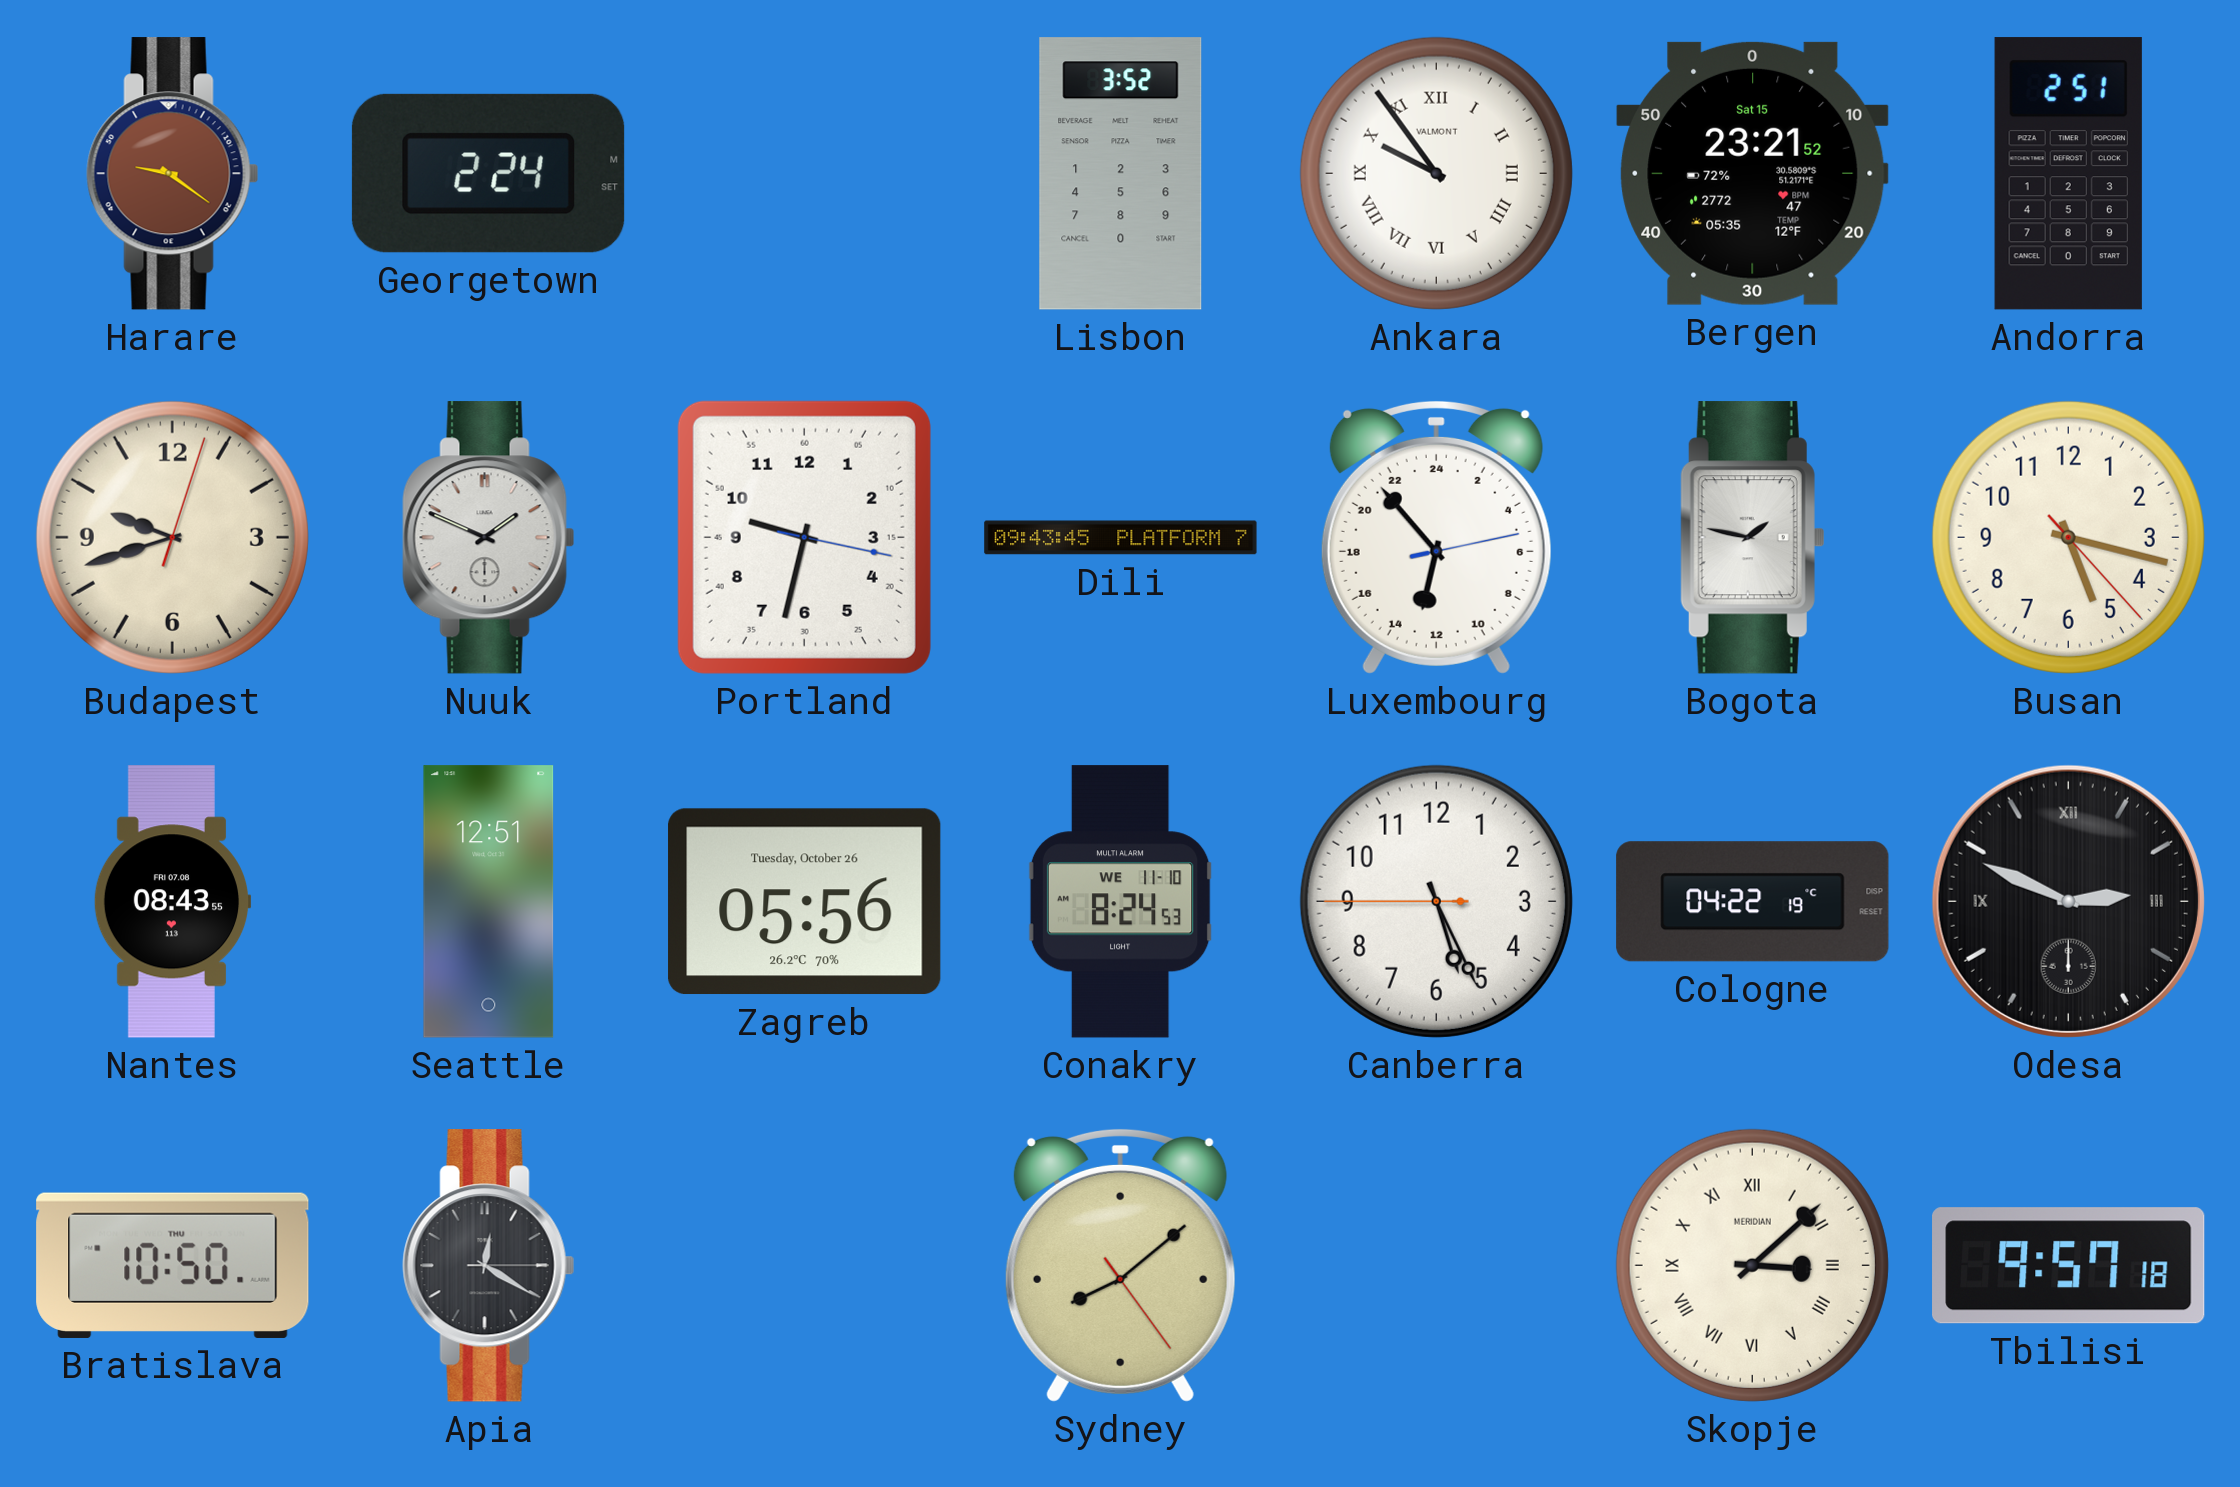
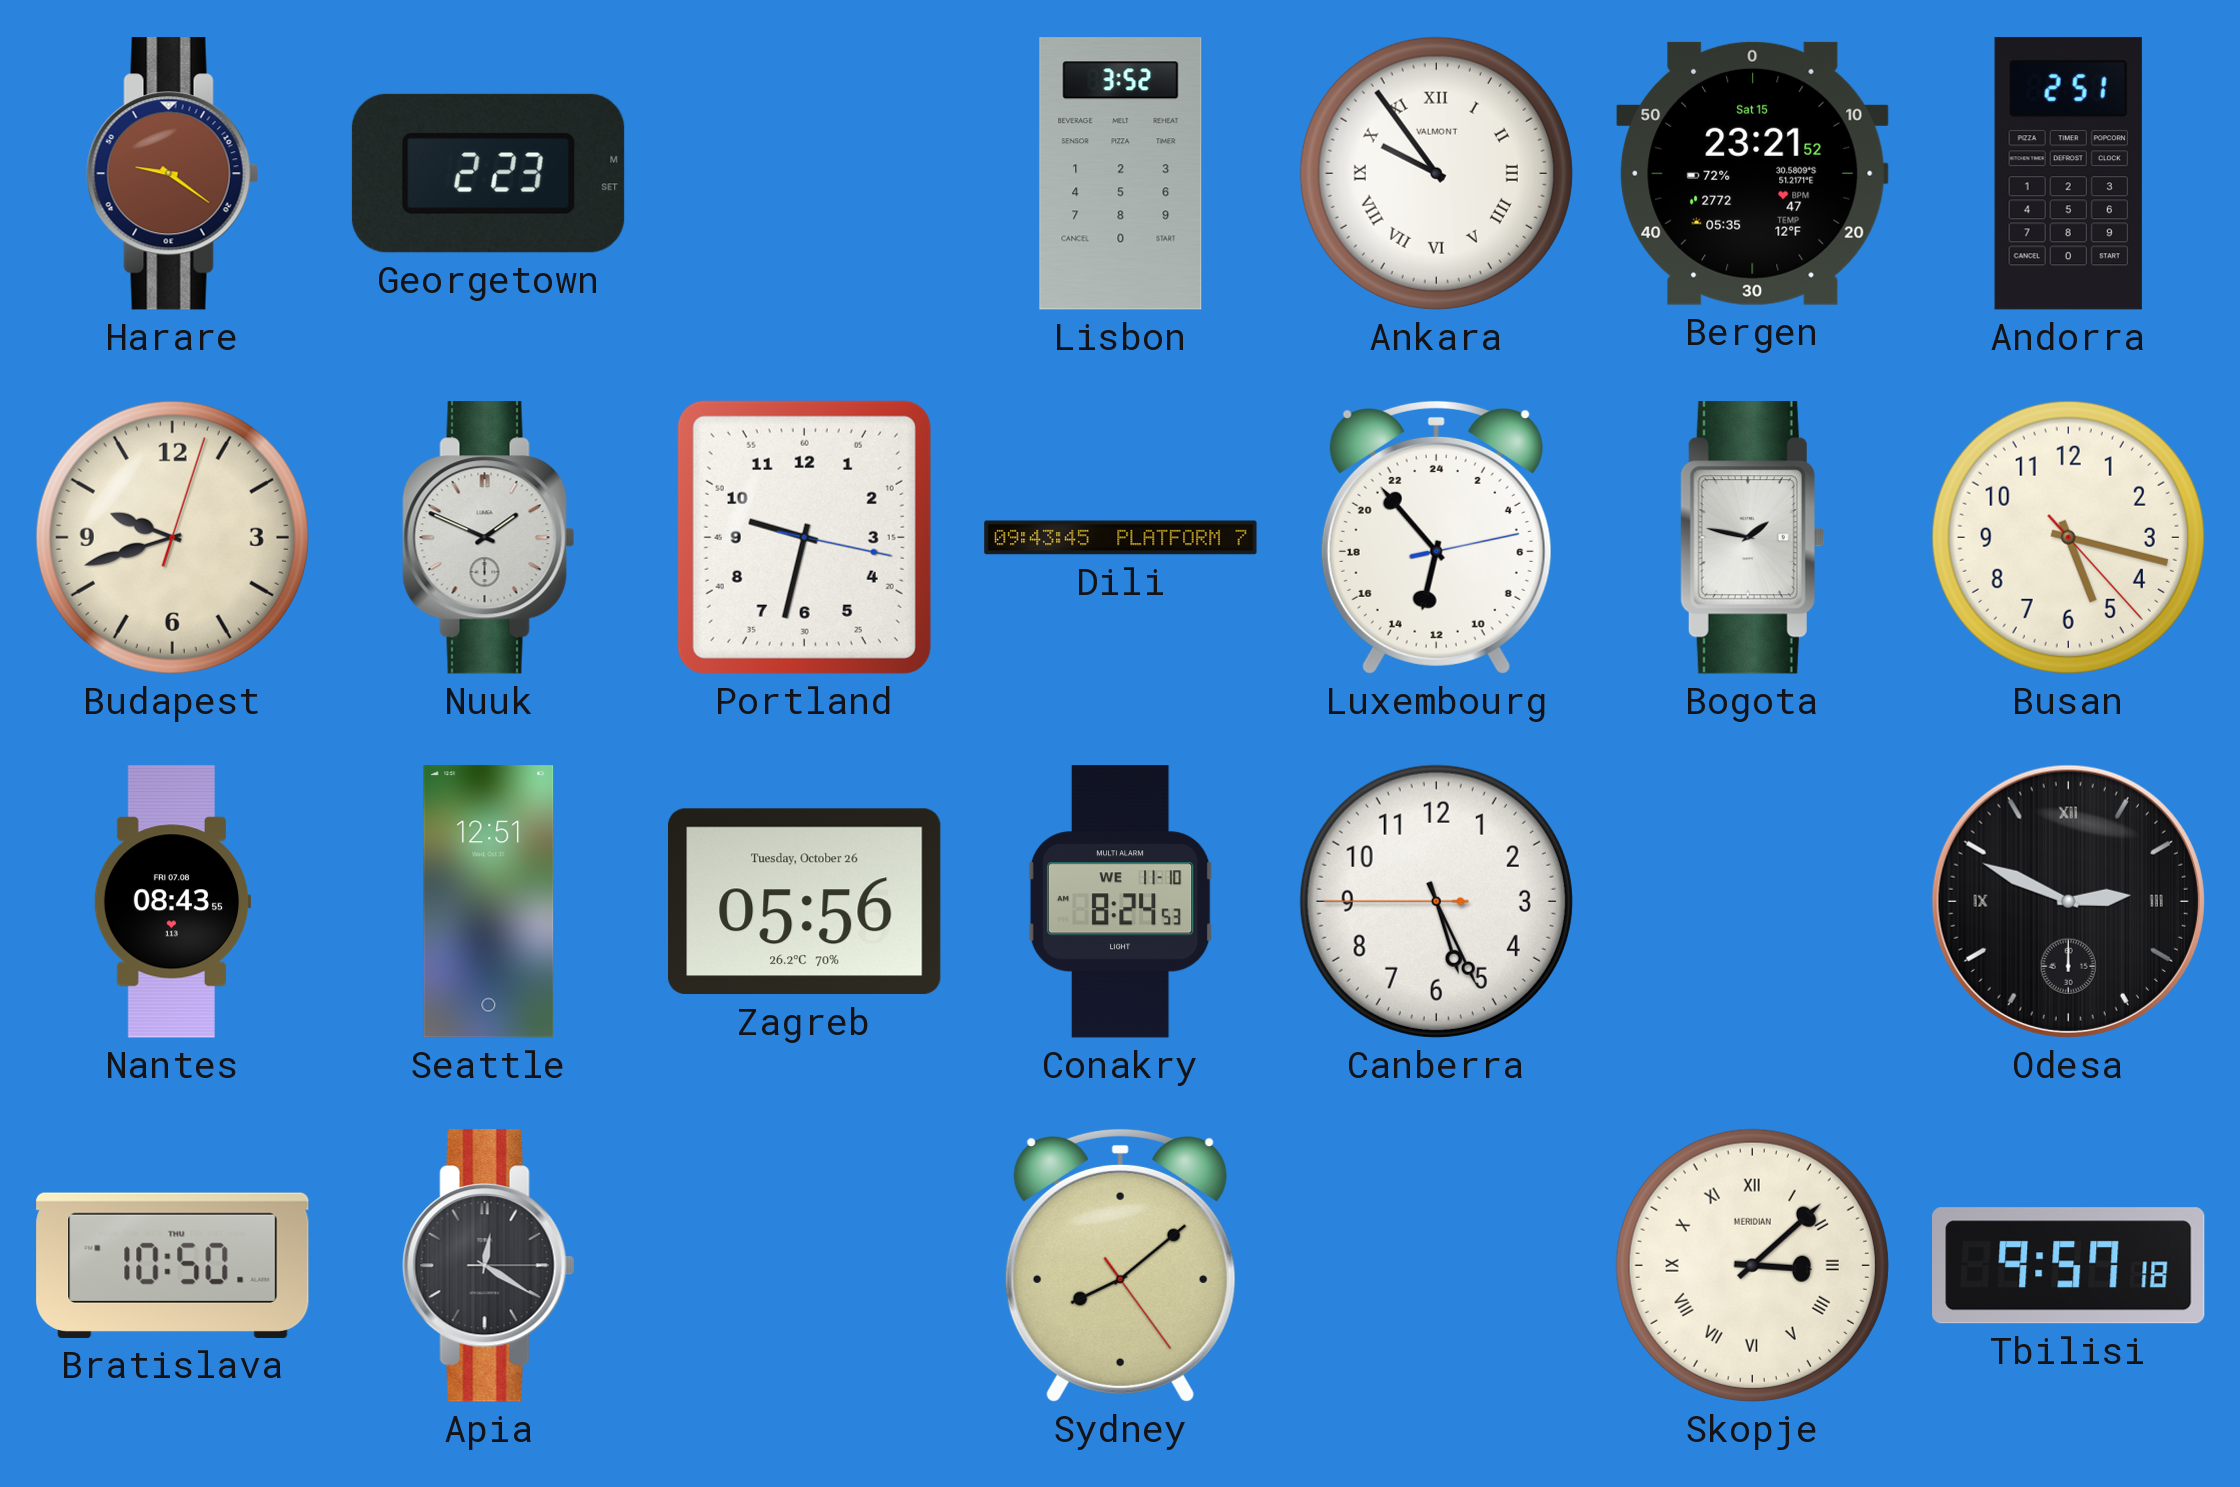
Georgetown: 2:24 -> 2:23 (488, 173)
Cologne: 04:22 -> none (1753, 902)
